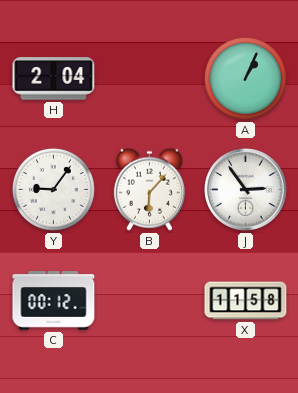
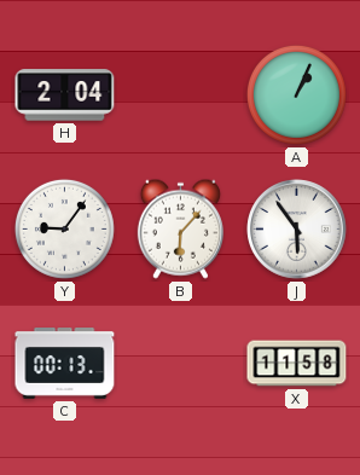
J: 2:54 -> 5:54 (297, 230)
C: 00:12 -> 00:13 (65, 364)
